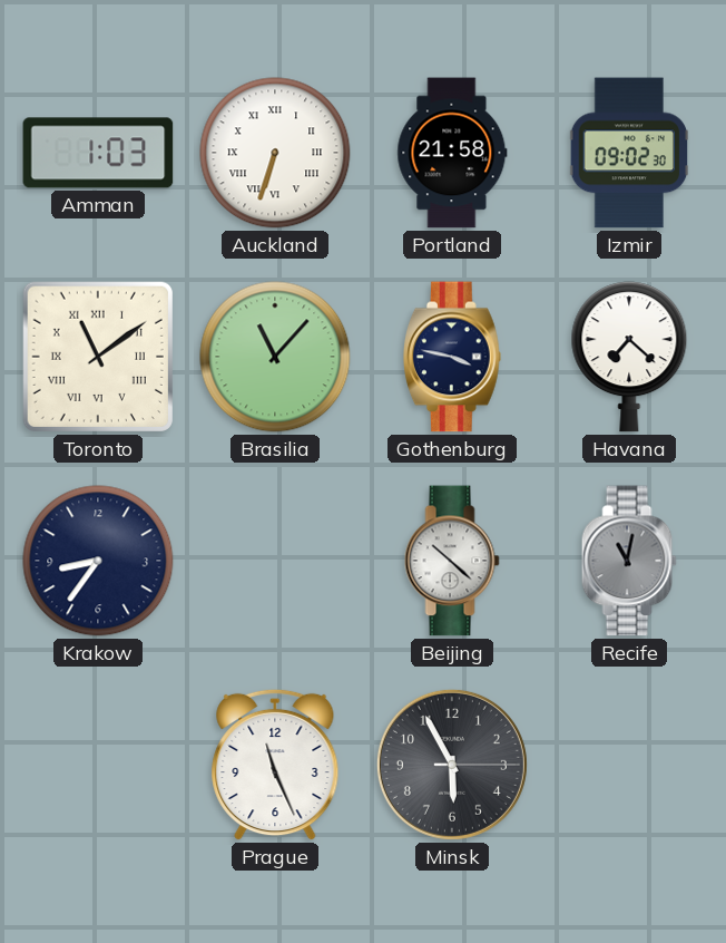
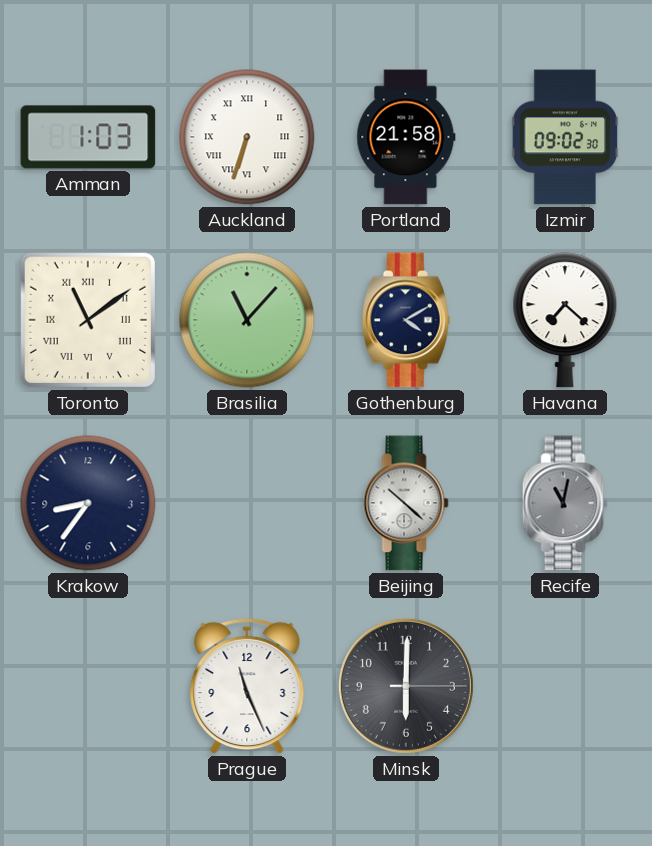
Gothenburg: 3:47 -> 4:10 (406, 320)
Minsk: 5:55 -> 6:00 (406, 686)
